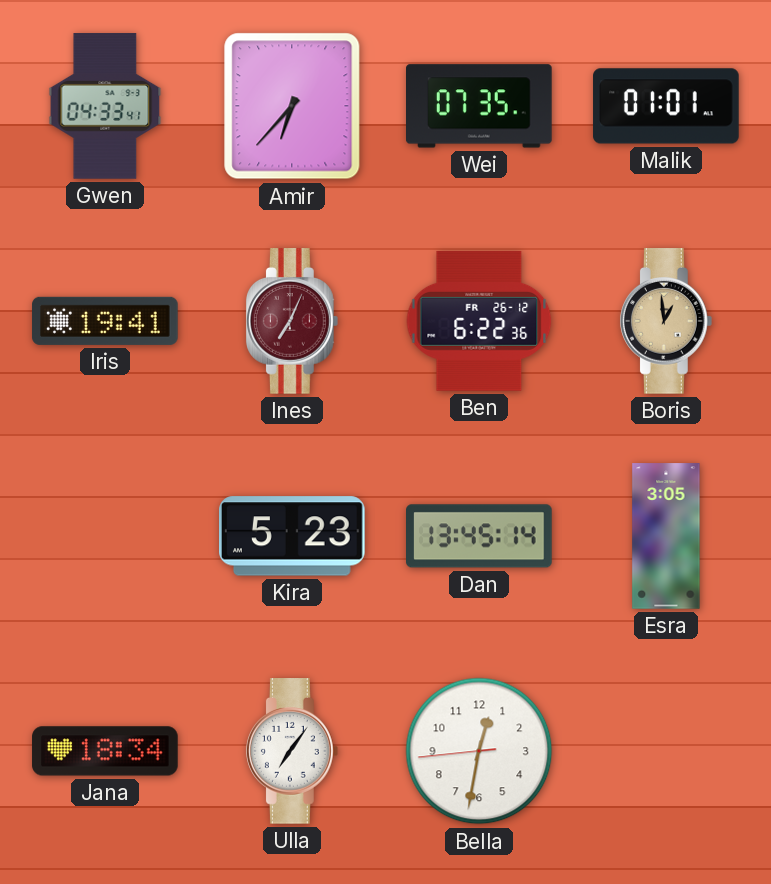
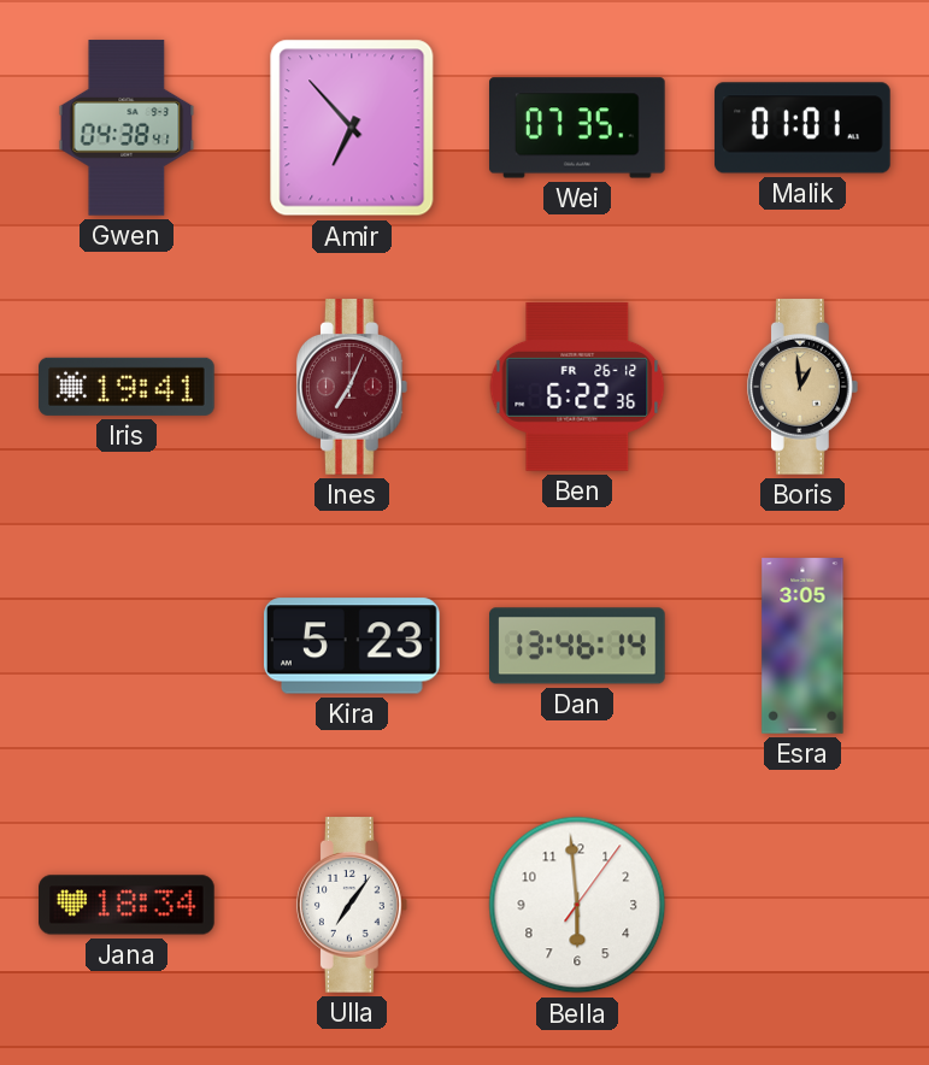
Gwen: 04:33 -> 04:38 (127, 128)
Amir: 6:37 -> 6:53 (352, 128)
Dan: 13:45 -> 13:46 (578, 646)
Bella: 12:31 -> 5:59 (577, 905)
